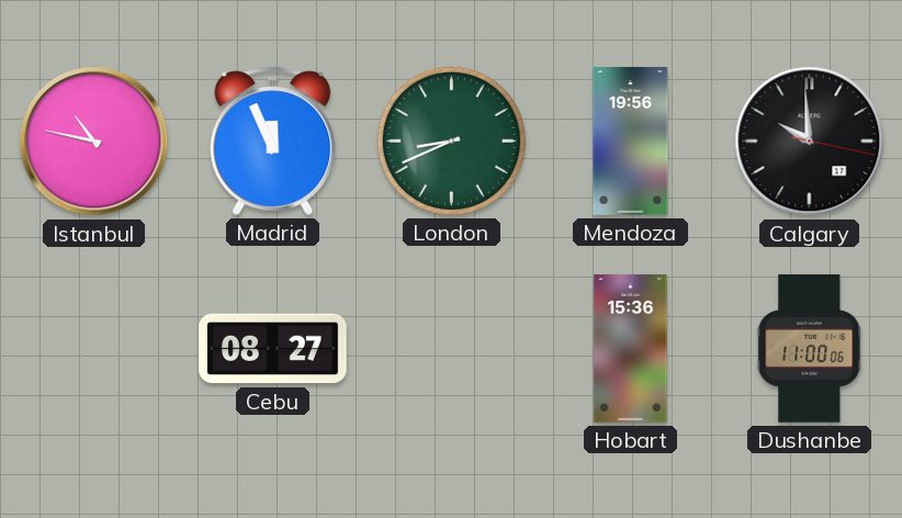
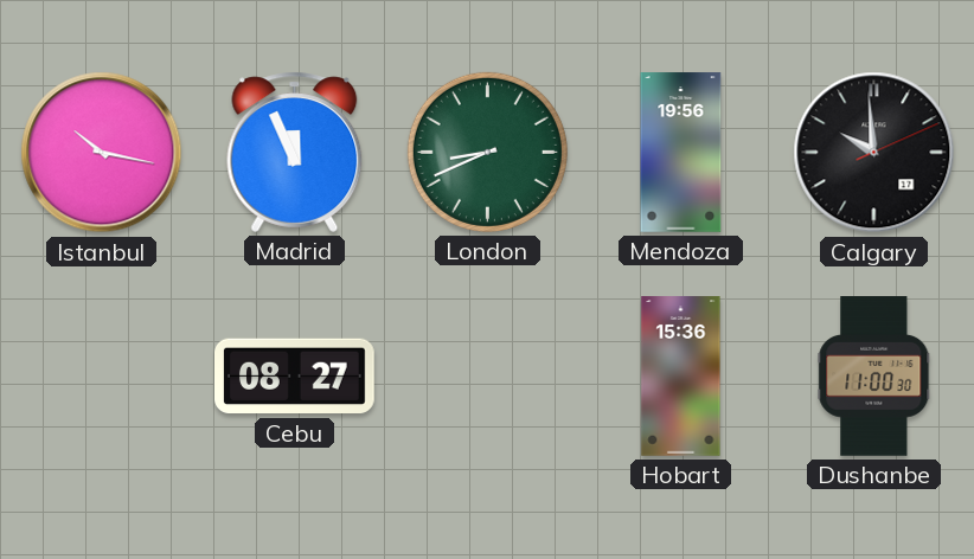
Istanbul: 10:47 -> 10:17 (102, 153)
Calgary: 9:59:17 -> 9:59:11 (874, 153)
Dushanbe: 11:00:06 -> 11:00:30 (874, 377)
